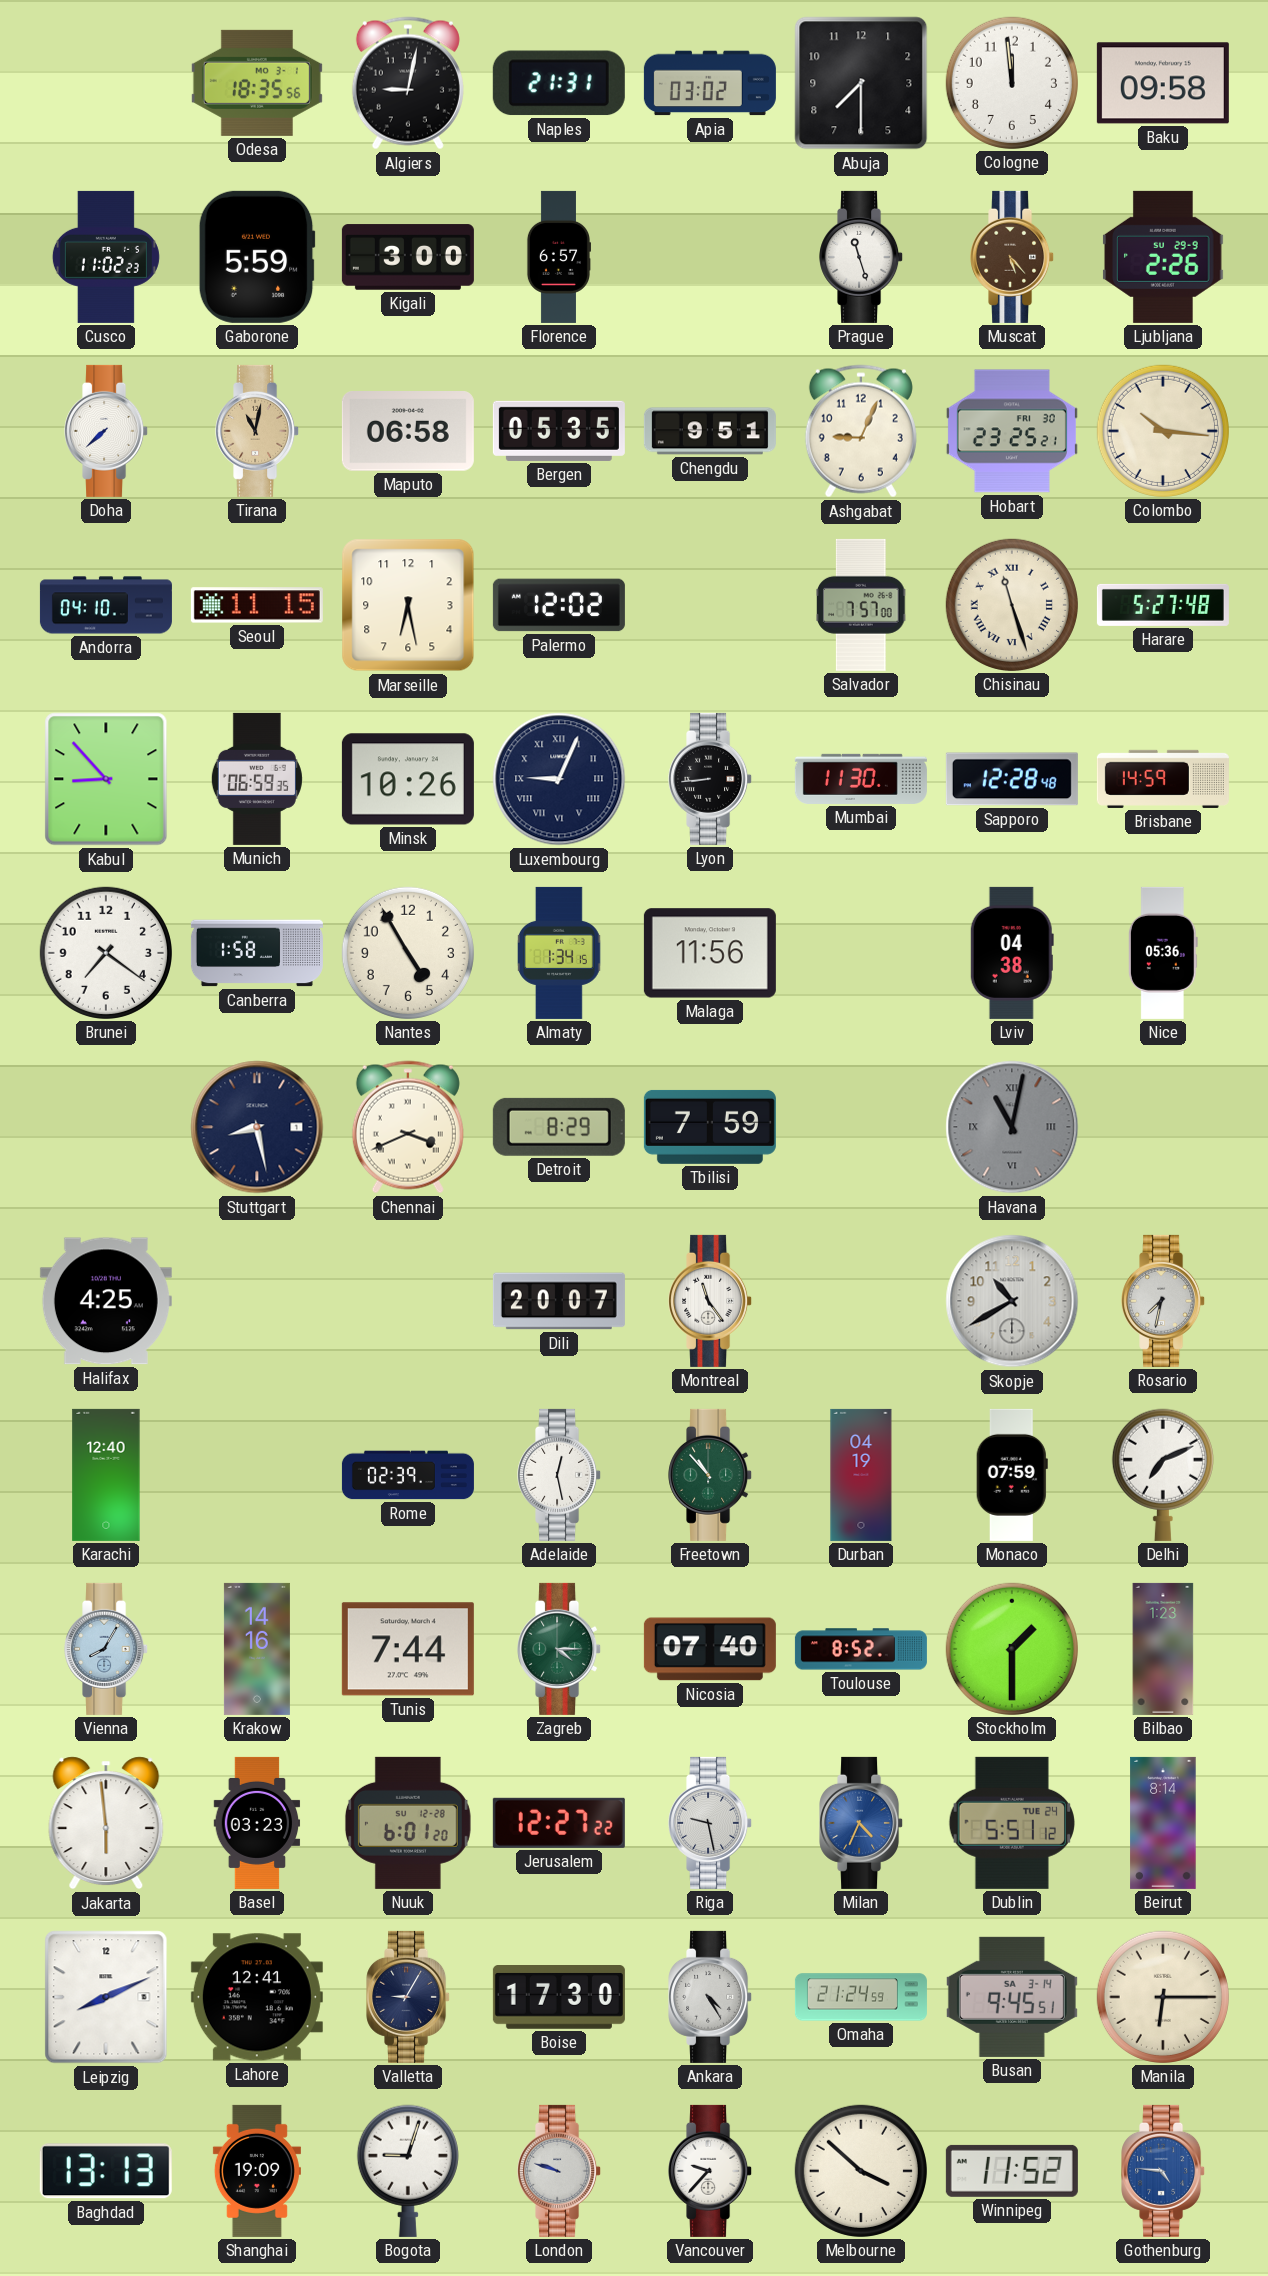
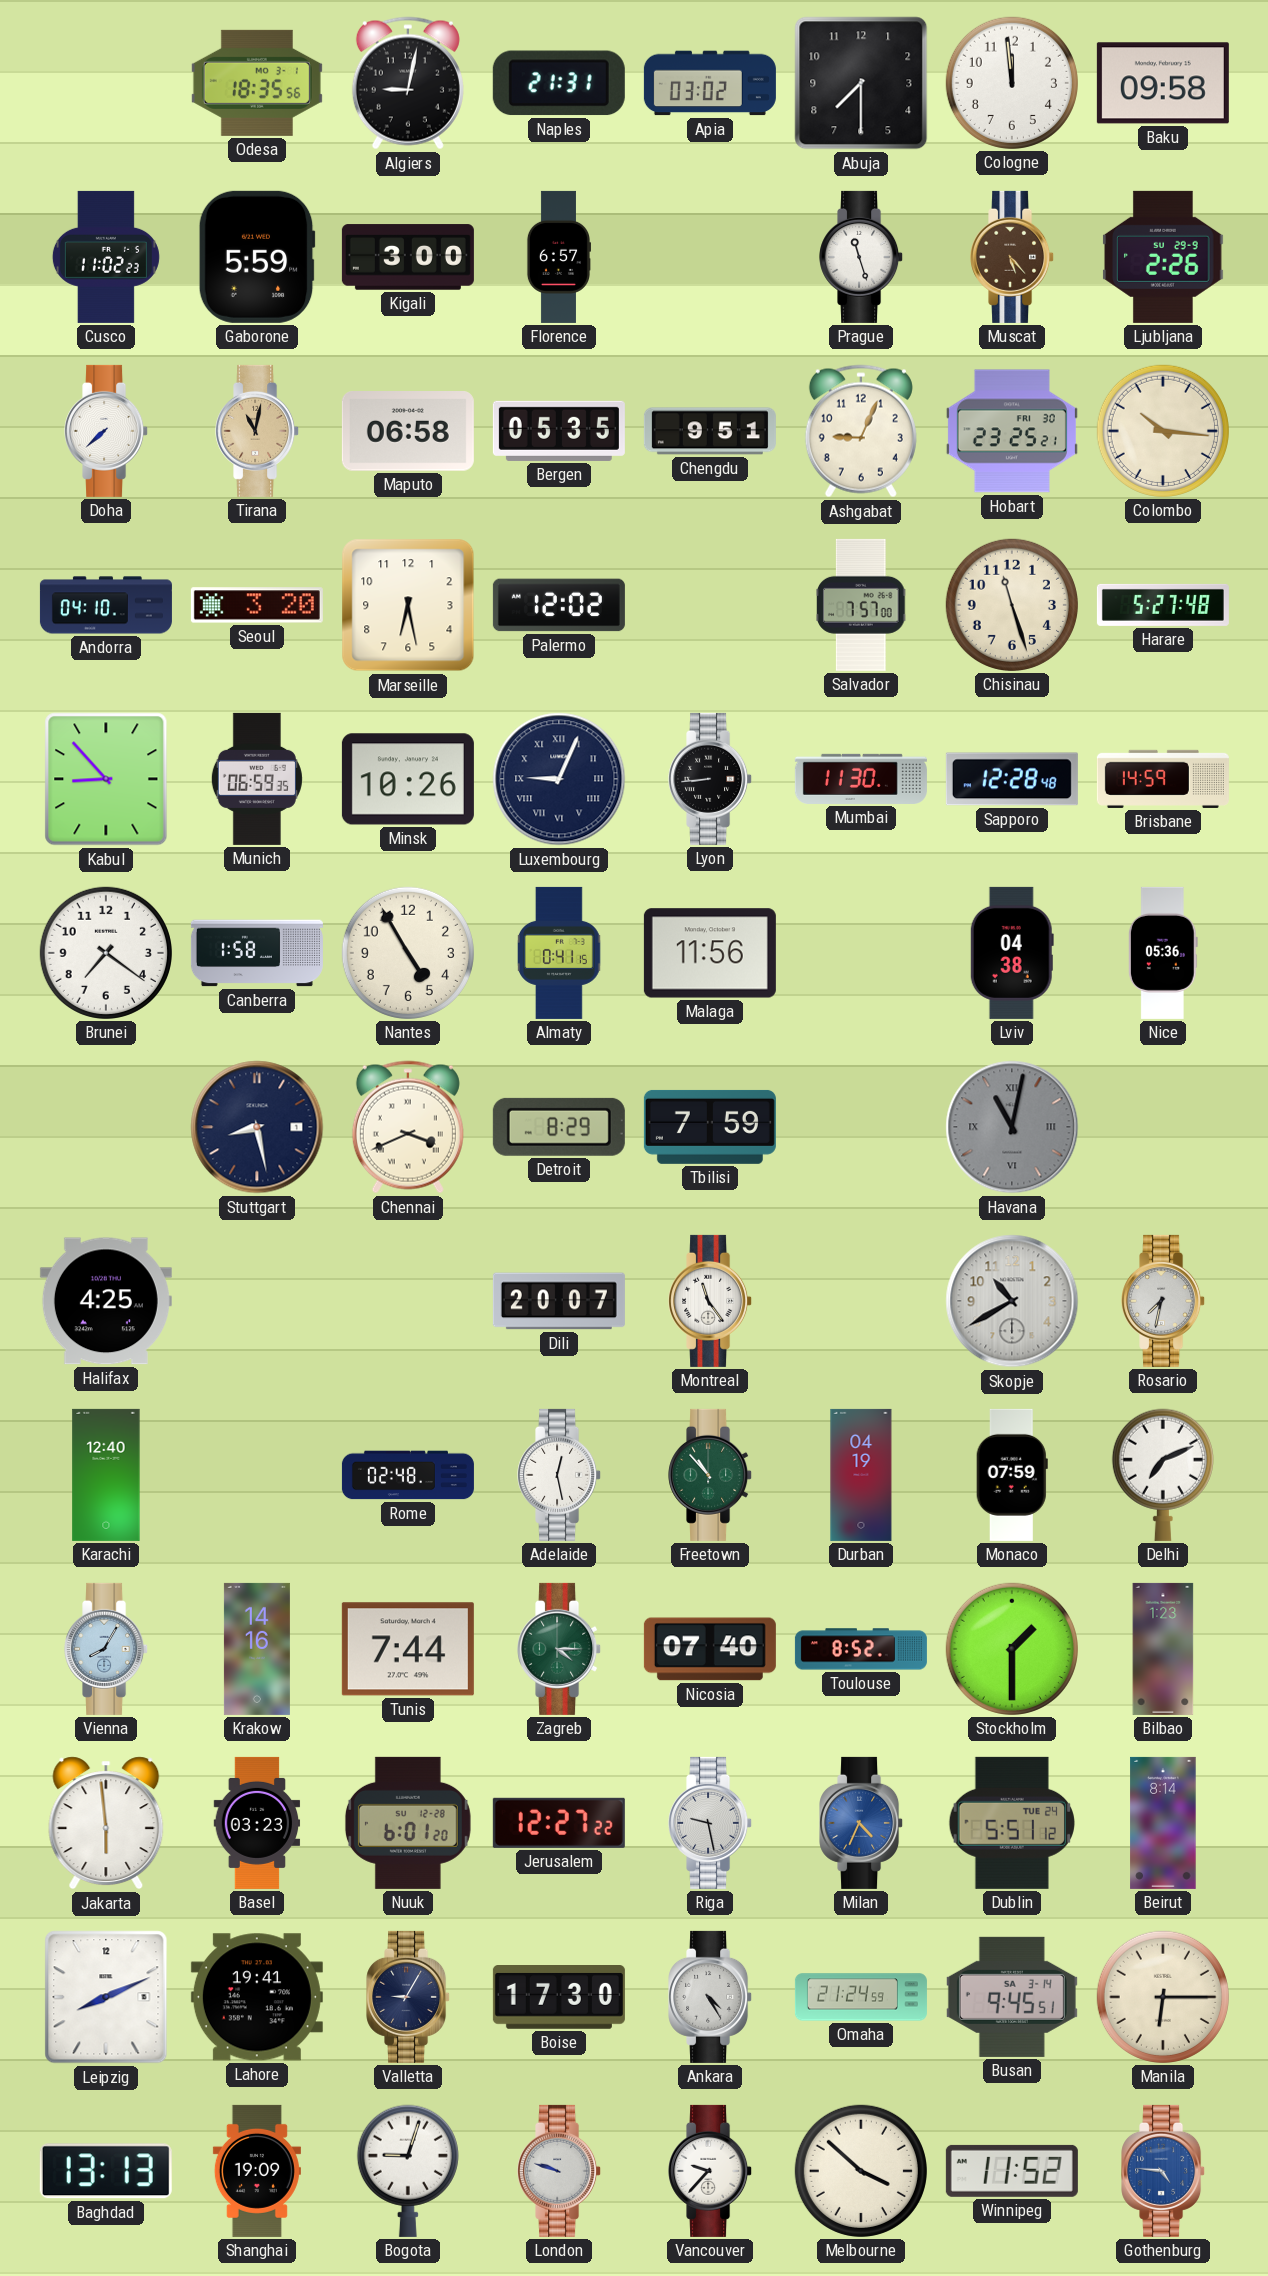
Seoul: 11:15 -> 3:20 (257, 605)
Chisinau numerals: Roman -> Arabic (1012, 605)
Almaty: 1:34 -> 0:41 (559, 953)
Rome: 02:39 -> 02:48 (408, 1475)
Lahore: 12:41 -> 19:41 (257, 1997)
